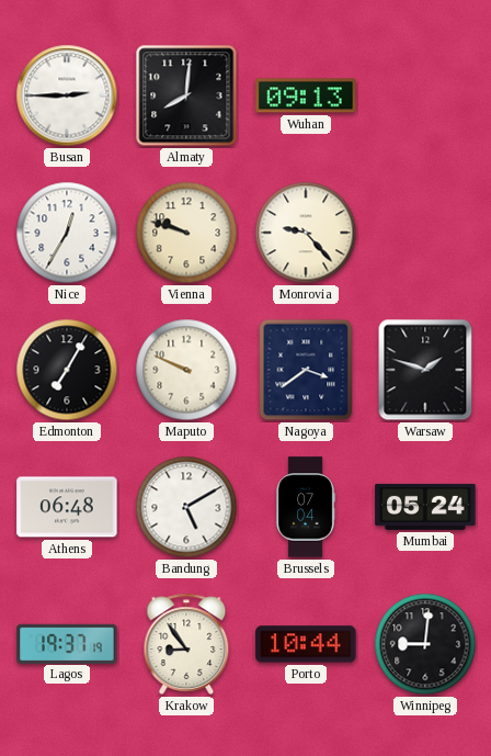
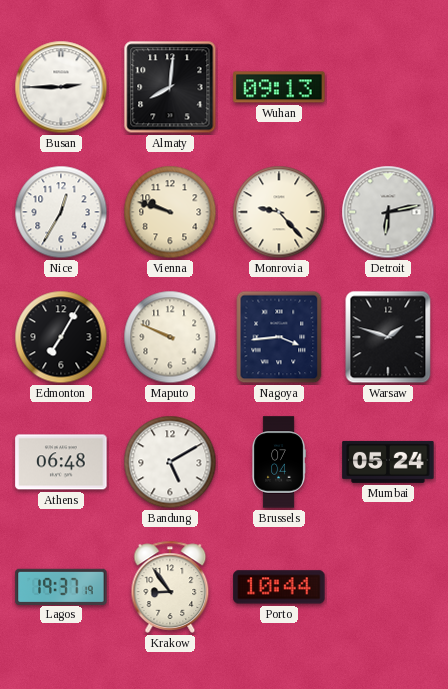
Detroit: none -> 6:13 (388, 212)
Nagoya: 3:39 -> 3:44 (279, 337)
Winnipeg: 9:01 -> none (425, 644)
